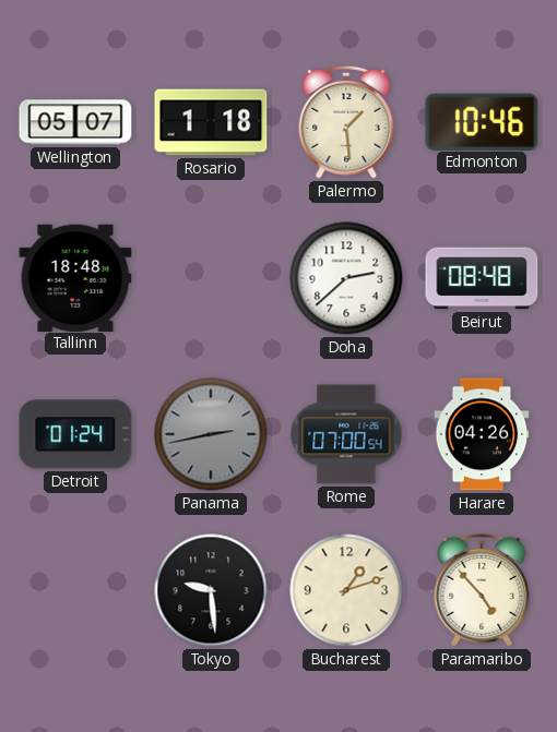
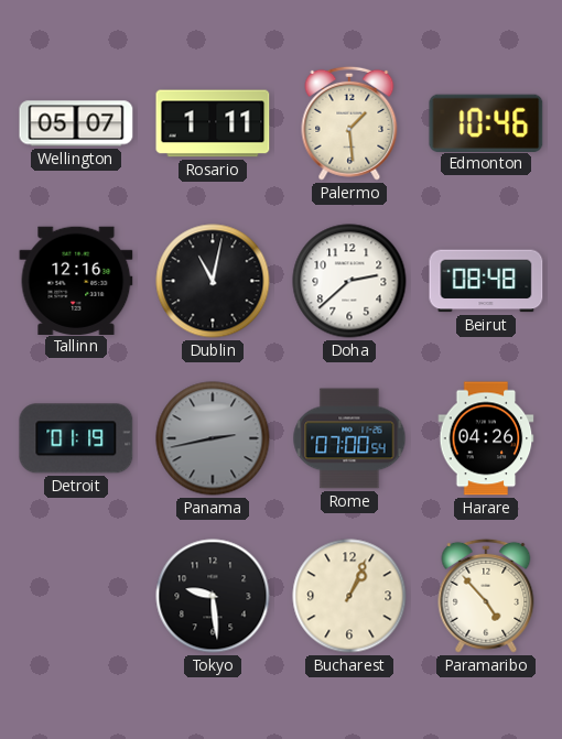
Rosario: 1:18 -> 1:11 (213, 123)
Tallinn: 18:48 -> 12:16 (76, 280)
Dublin: none -> 11:02 (213, 281)
Detroit: 01:24 -> 01:19 (76, 438)
Bucharest: 1:12 -> 1:04 (349, 596)
